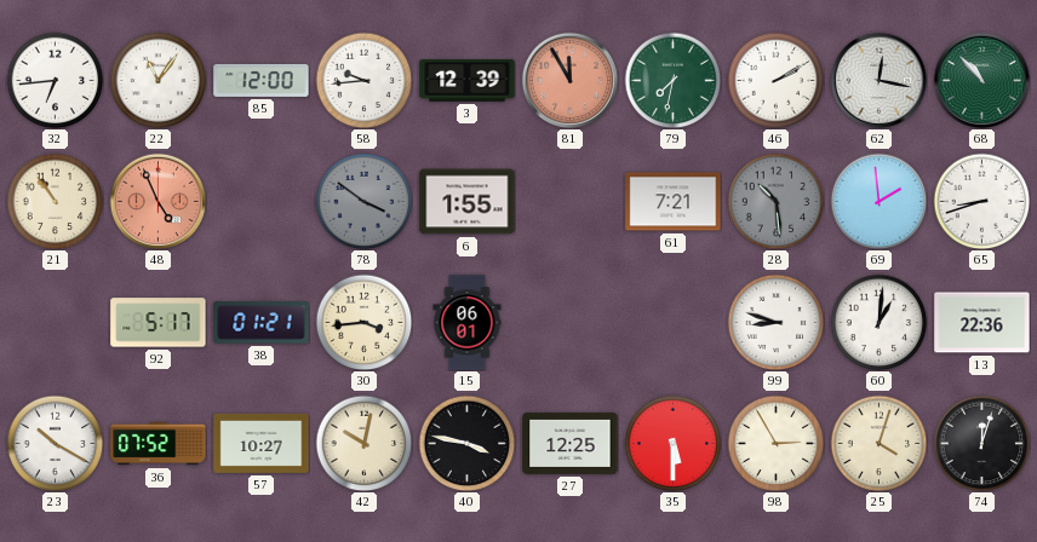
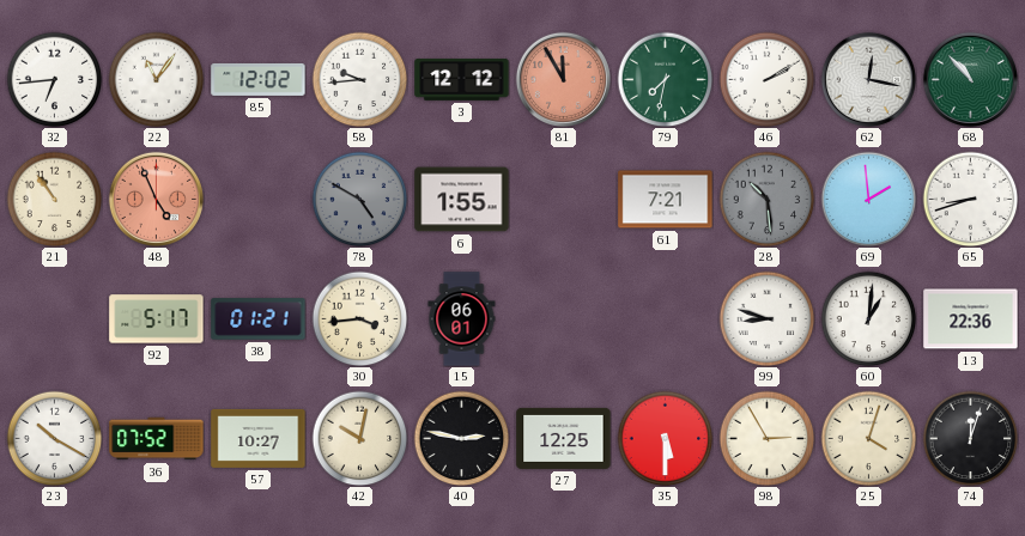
85: 12:00 -> 12:02 (259, 79)
3: 12:39 -> 12:12 (462, 80)
78: 3:51 -> 4:50 (359, 199)
40: 3:47 -> 2:47 (461, 438)
